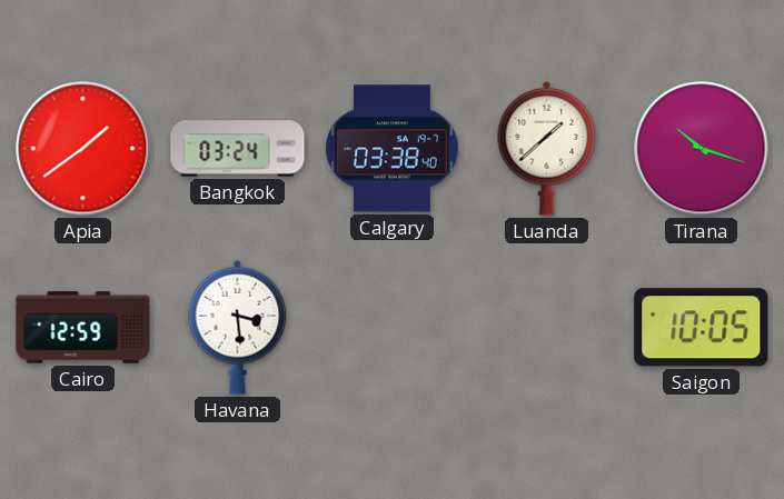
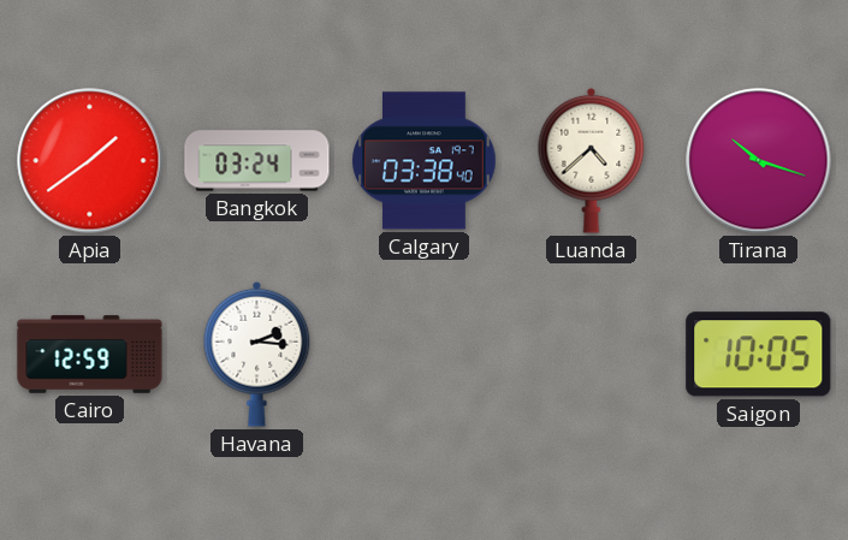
Luanda: 1:38 -> 4:38 (592, 160)
Havana: 3:29 -> 2:16 (257, 354)
